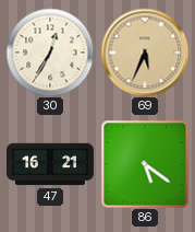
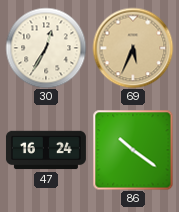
47: 16:21 -> 16:24 (46, 150)
86: 5:21 -> 10:21 (133, 150)
